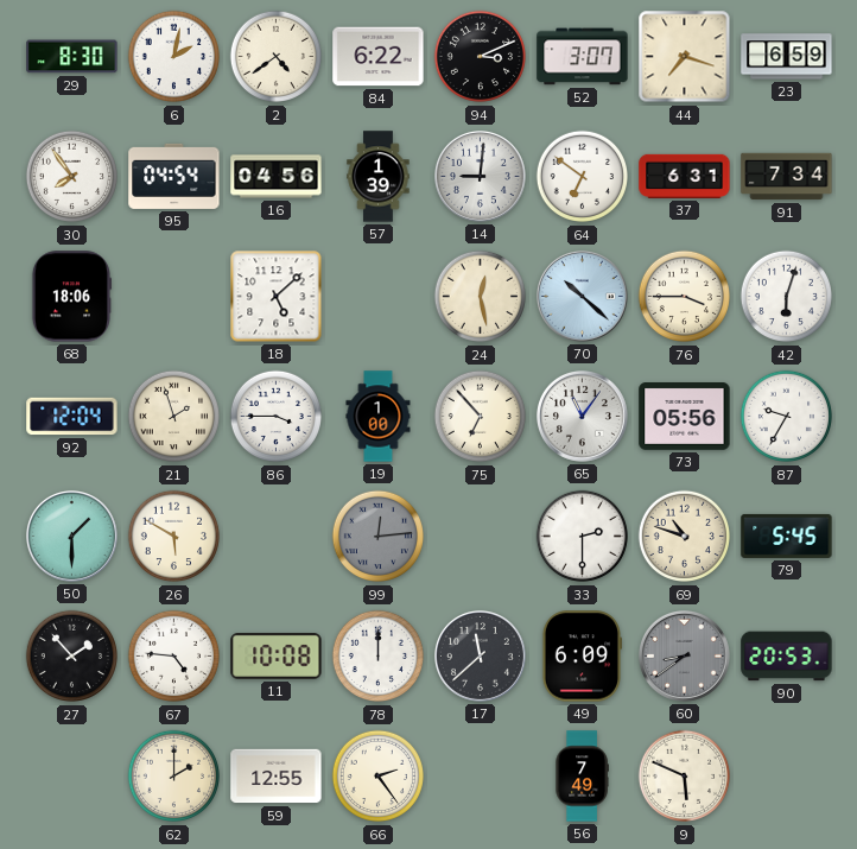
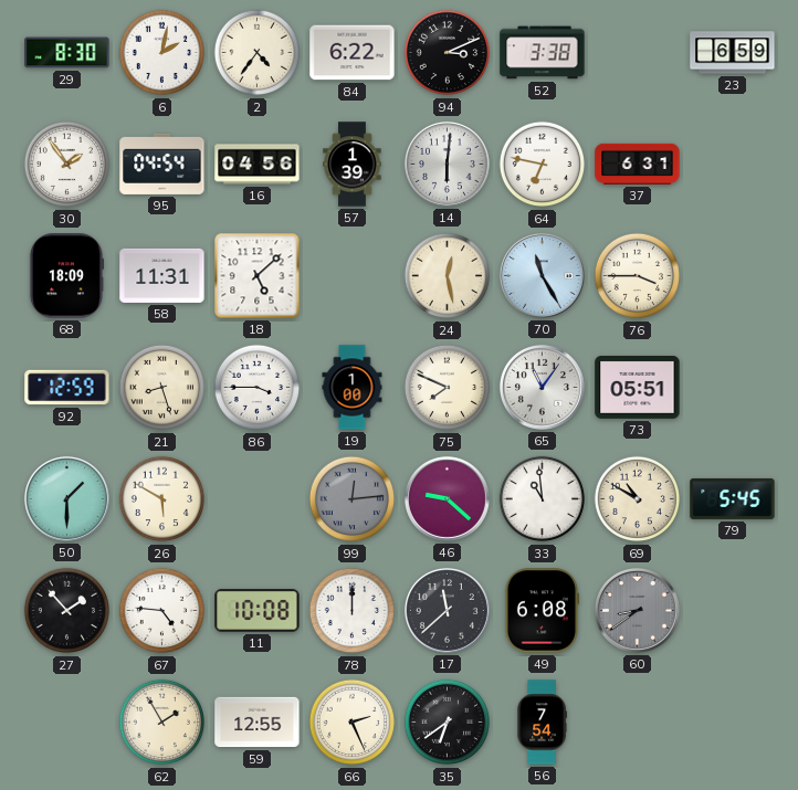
2: 4:39 -> 4:36 (258, 53)
52: 3:07 -> 3:38 (543, 53)
44: 7:18 -> none (685, 57)
30: 7:54 -> 1:54 (67, 165)
14: 9:01 -> 6:01 (447, 164)
64: 6:51 -> 6:47 (543, 165)
91: 7:34 -> none (787, 177)
68: 18:06 -> 18:09 (66, 276)
58: none -> 11:31 (162, 275)
70: 10:22 -> 11:25 (542, 275)
42: 6:03 -> none (787, 297)
92: 12:04 -> 12:59 (67, 388)
21: 1:57 -> 8:27 (162, 388)
75: 6:53 -> 7:49 (448, 388)
73: 05:56 -> 05:51 (638, 388)
87: 9:35 -> none (787, 417)
46: none -> 9:22 (447, 498)
33: 2:30 -> 10:59 (543, 499)
69: 10:48 -> 10:50 (638, 499)
49: 6:09 -> 6:08 (542, 611)
90: 20:53 -> none (787, 657)
62: 2:00 -> 1:55 (162, 723)
66: 2:24 -> 2:26 (353, 723)
35: none -> 6:39 (448, 723)
56: 7:49 -> 7:54 (542, 723)
9: 5:49 -> none (685, 777)
